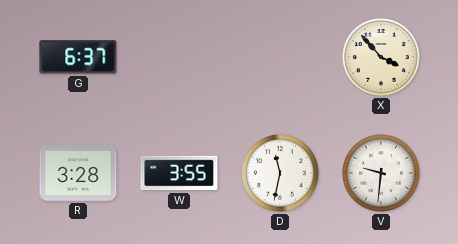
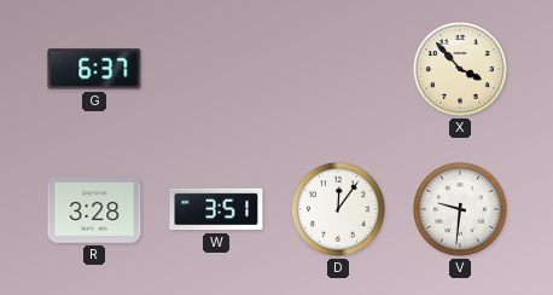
W: 3:55 -> 3:51 (216, 209)
D: 11:32 -> 12:06 (338, 209)
